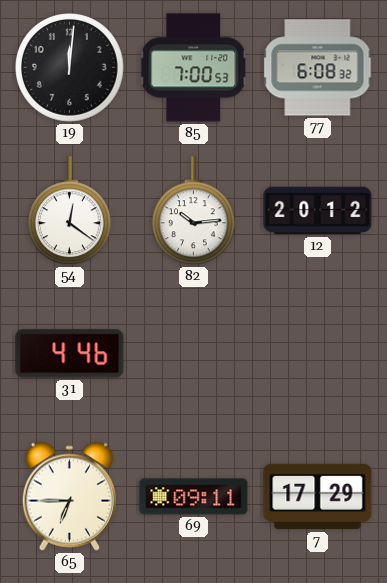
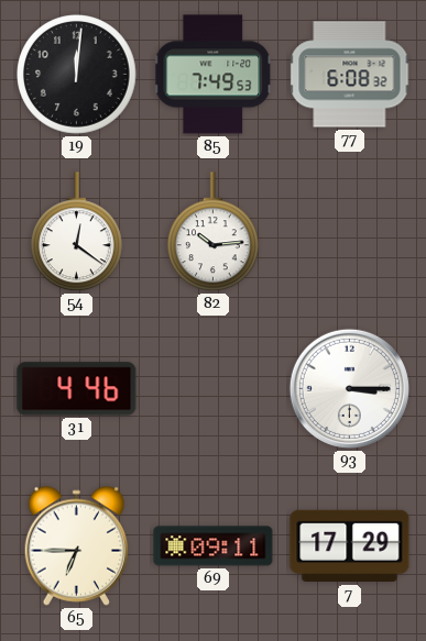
85: 7:00 -> 7:49 (214, 75)
12: 20:12 -> none (318, 211)
93: none -> 3:15 (349, 388)
